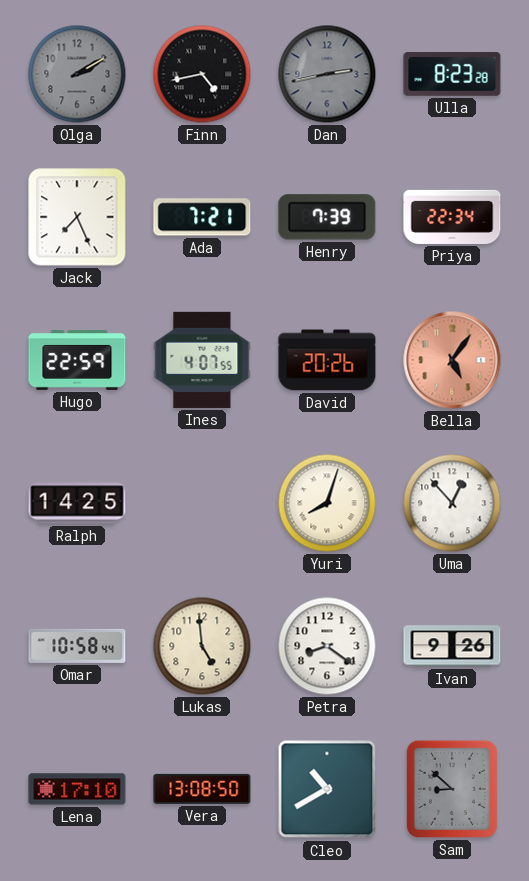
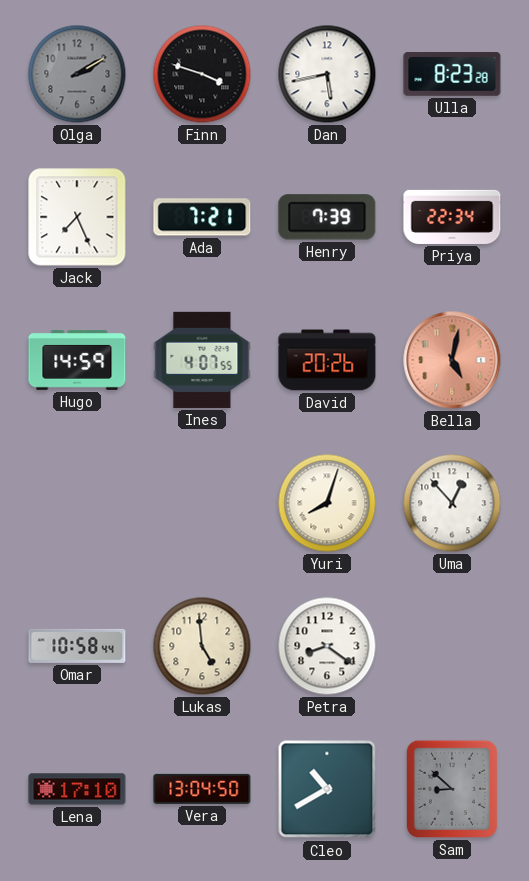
Finn: 4:43 -> 3:48 (202, 74)
Dan: 2:43 -> 5:43 (327, 74)
Dan dial: grey -> white (327, 74)
Hugo: 22:59 -> 14:59 (77, 361)
Bella: 5:06 -> 5:02 (452, 360)
Ralph: 14:25 -> none (77, 503)
Ivan: 9:26 -> none (452, 646)
Vera: 13:08 -> 13:04 (202, 789)
